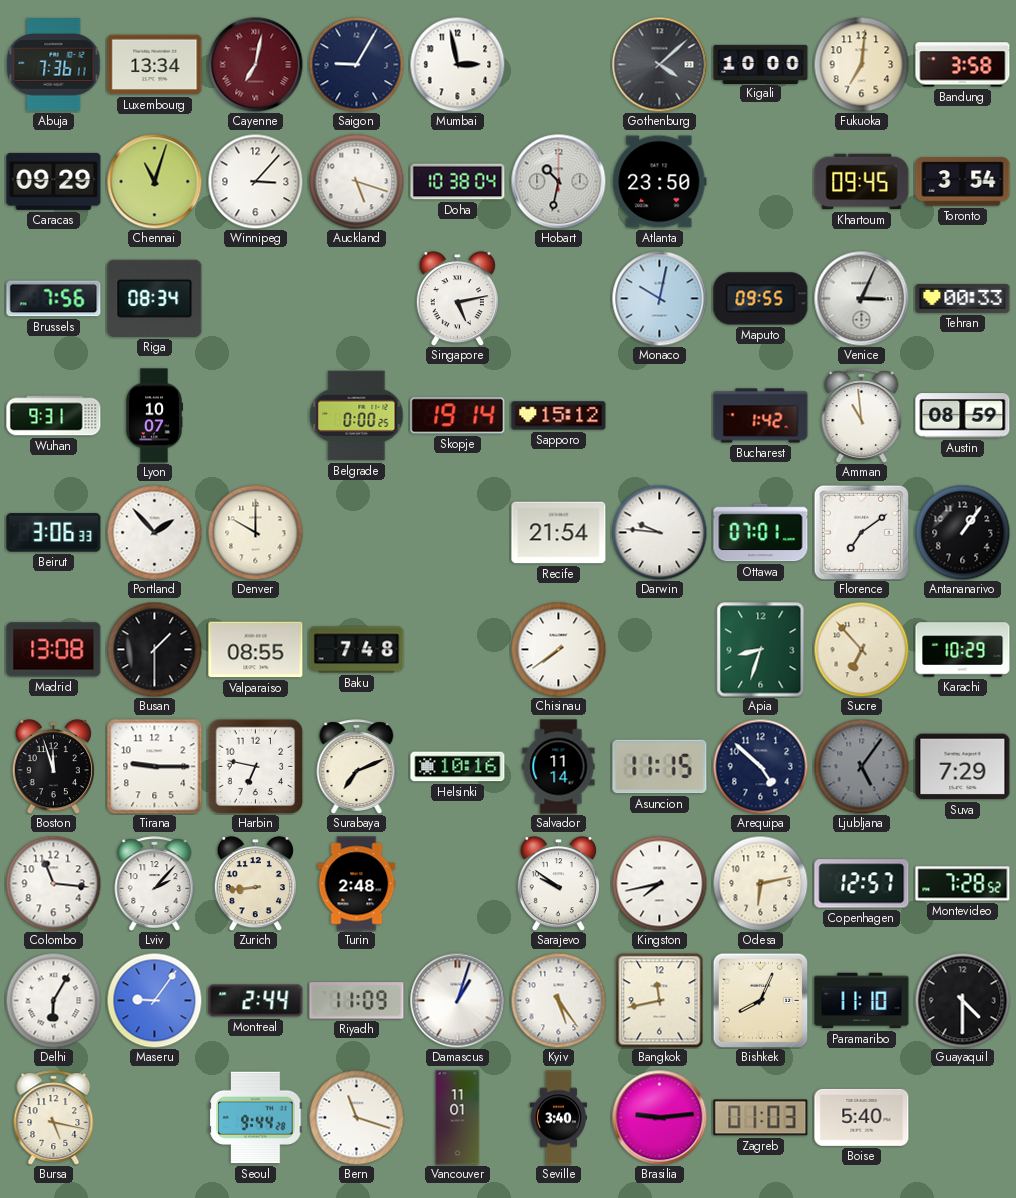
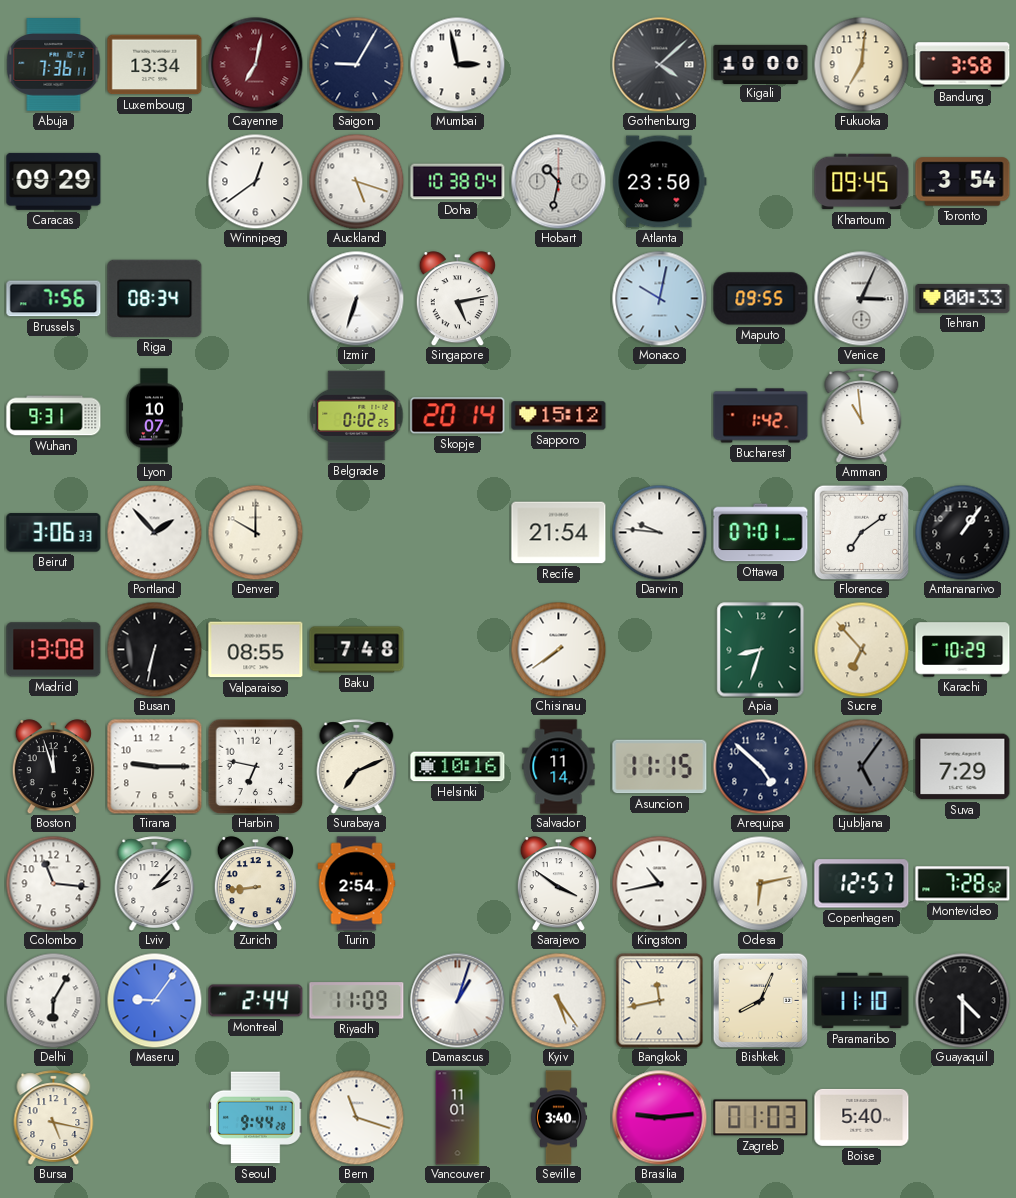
Chennai: 11:03 -> none (154, 181)
Winnipeg: 3:07 -> 12:39 (255, 181)
Izmir: none -> 6:33 (356, 298)
Belgrade: 0:00 -> 0:02 (357, 416)
Skopje: 19:14 -> 20:14 (458, 416)
Austin: 08:59 -> none (963, 416)
Busan: 1:30 -> 6:32 (154, 649)
Turin: 2:48 -> 2:54 (357, 884)
Sarajevo: 9:51 -> 3:51 (558, 884)
Kingston: 7:43 -> 10:43 (659, 883)
